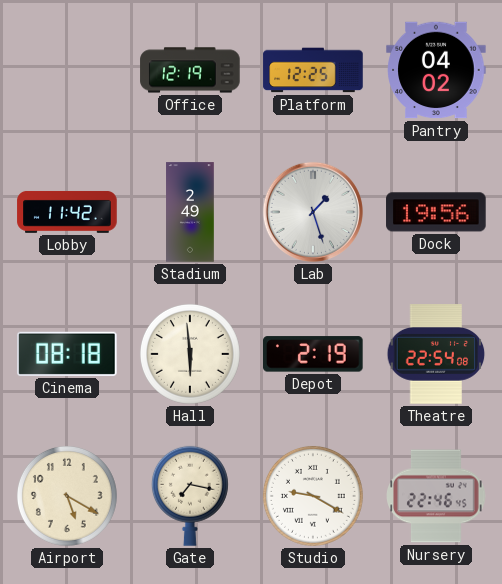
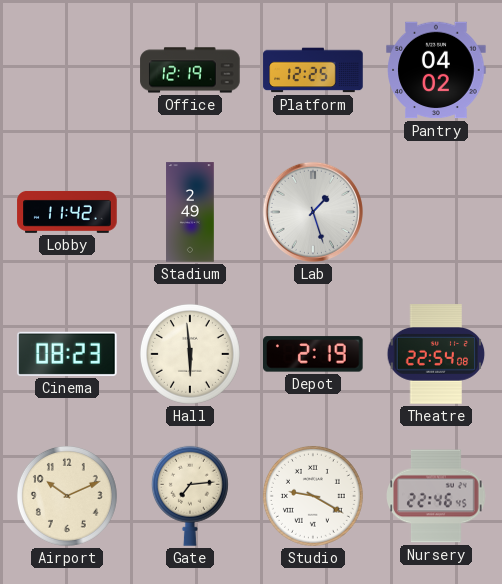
Dock: 19:56 -> none (436, 212)
Cinema: 08:18 -> 08:23 (67, 354)
Airport: 5:20 -> 10:11 (67, 496)
Gate: 7:17 -> 7:14 (190, 496)
